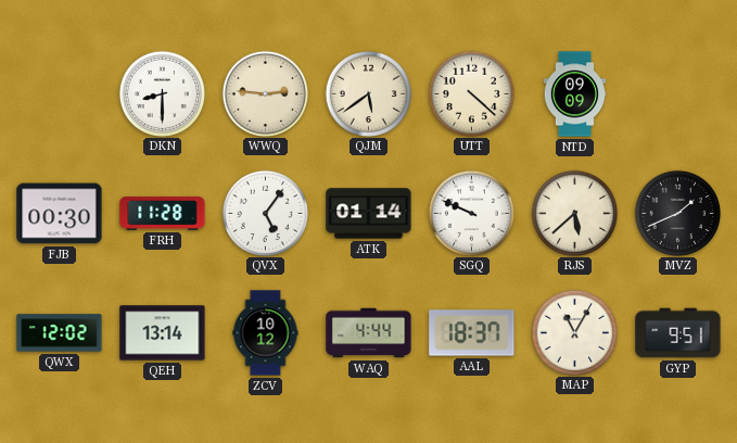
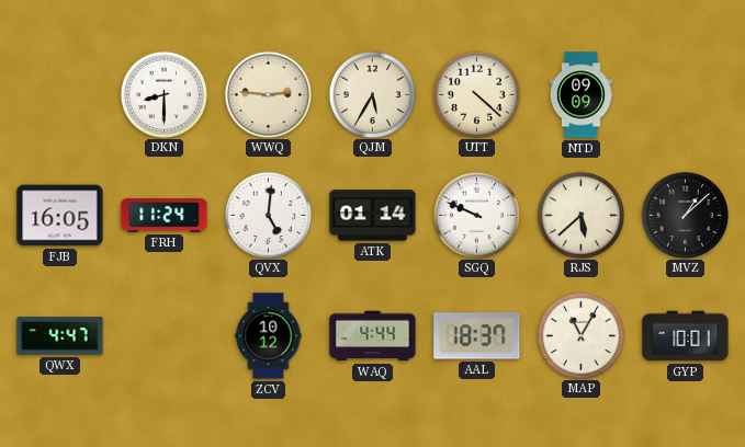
QJM: 5:39 -> 5:35 (372, 94)
FJB: 00:30 -> 16:05 (60, 216)
FRH: 11:28 -> 11:24 (165, 216)
QVX: 5:06 -> 5:01 (268, 215)
MVZ: 1:41 -> 1:08 (685, 215)
QWX: 12:02 -> 4:47 (60, 336)
QEH: 13:14 -> none (163, 333)
GYP: 9:51 -> 10:01 (686, 336)
